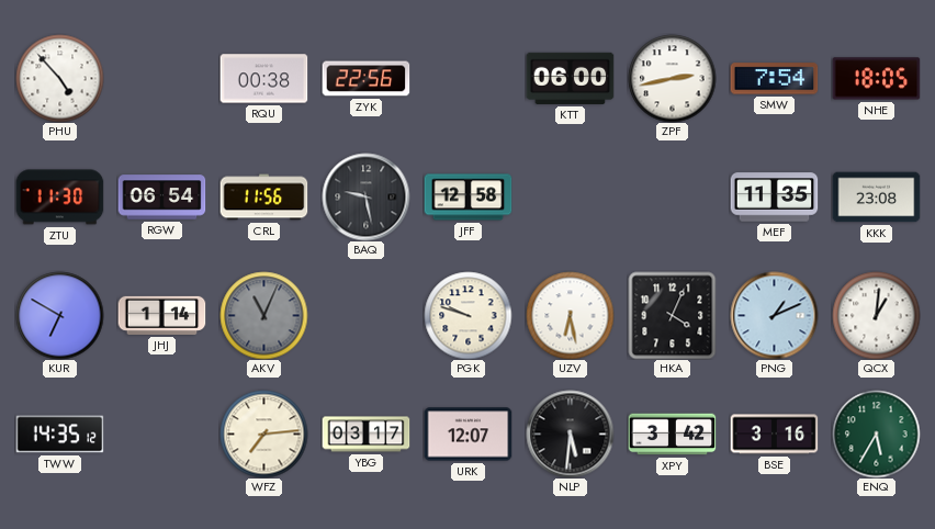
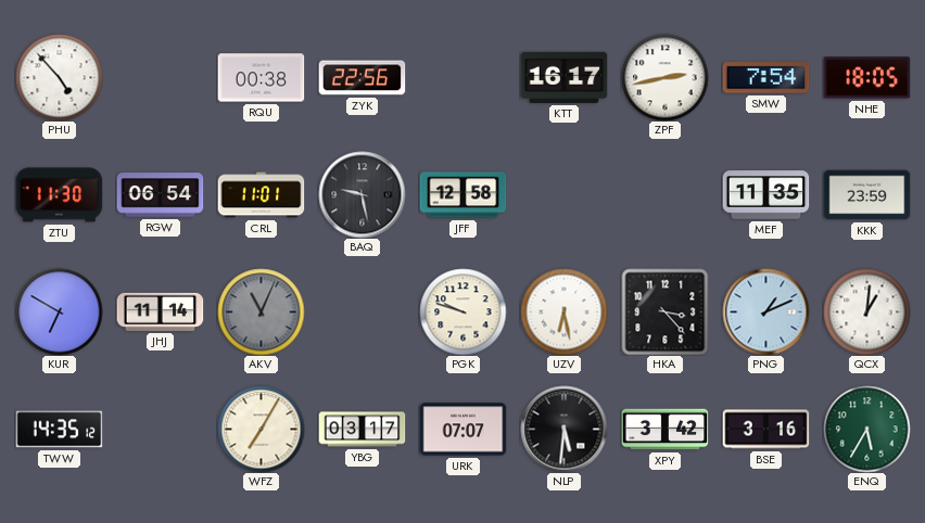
KTT: 06:00 -> 16:17 (563, 77)
CRL: 11:56 -> 11:01 (261, 195)
KKK: 23:08 -> 23:59 (866, 195)
JHJ: 1:14 -> 11:14 (160, 311)
HKA: 4:04 -> 3:23 (664, 311)
WFZ: 7:14 -> 7:05 (261, 429)
URK: 12:07 -> 07:07 (463, 430)
